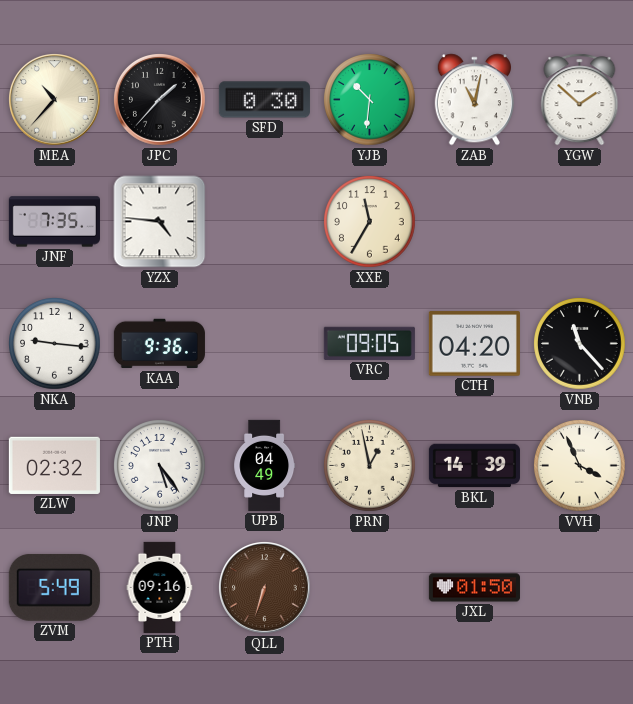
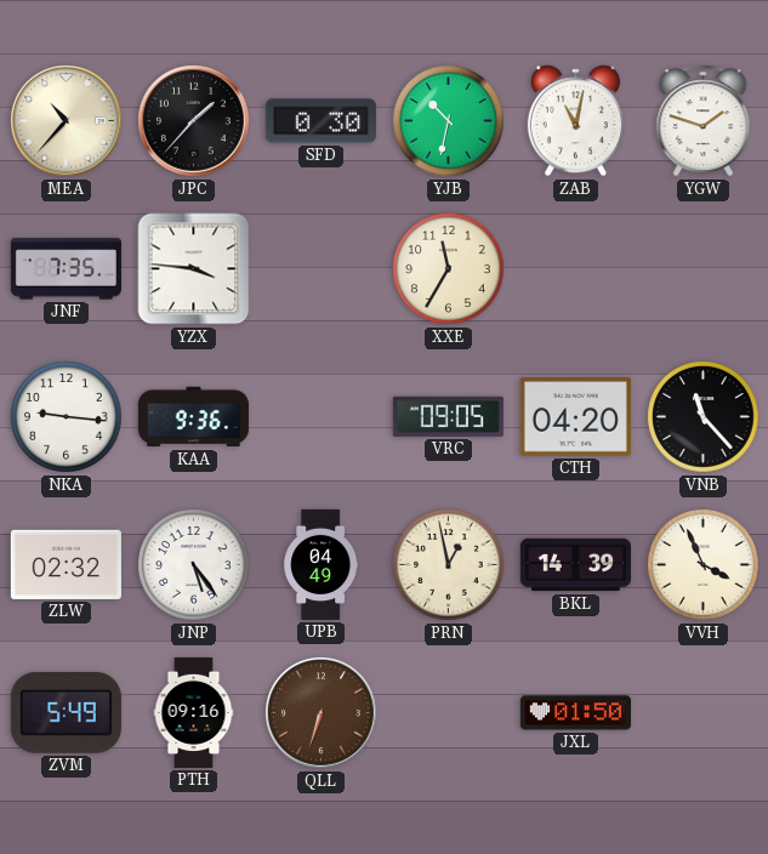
YJB: 10:31 -> 10:32 (449, 121)
YGW: 1:52 -> 1:48 (704, 121)
YZX: 4:46 -> 3:46 (194, 269)
